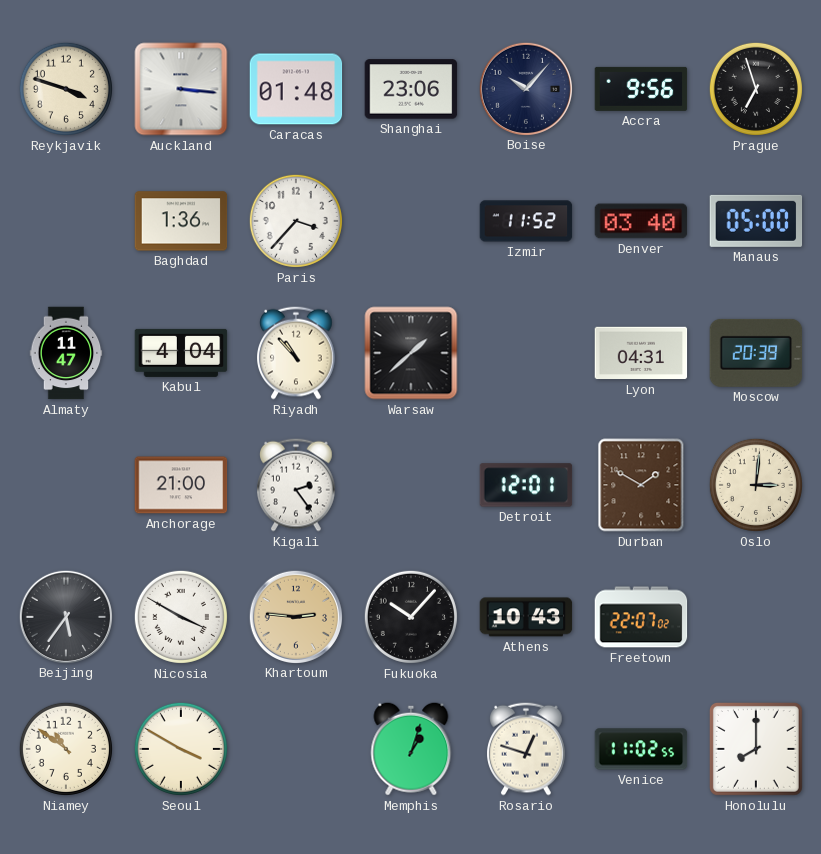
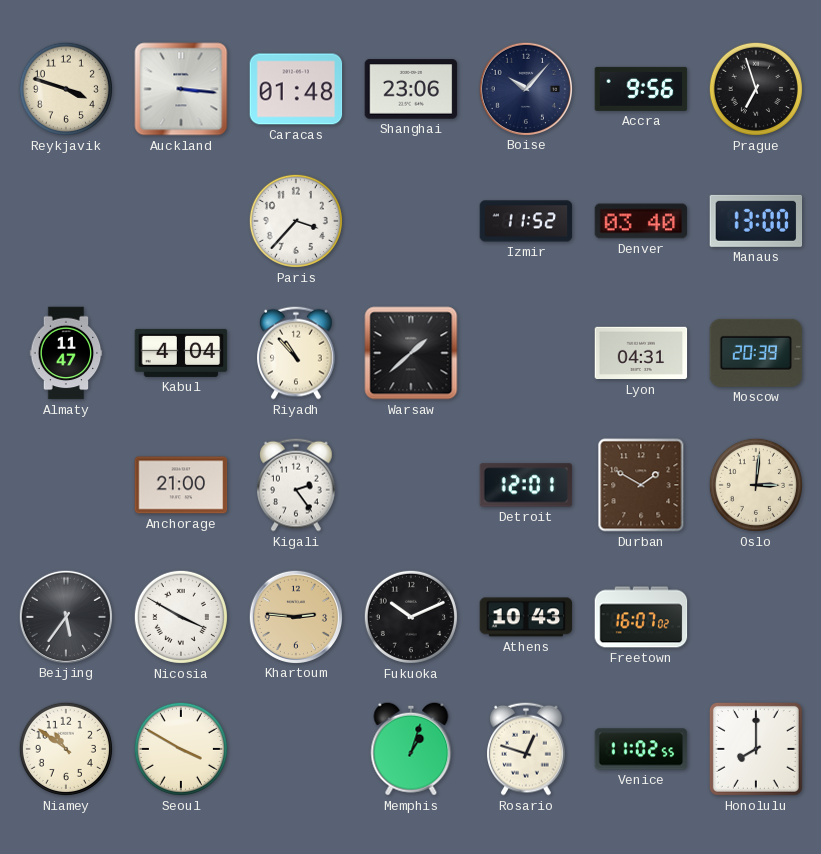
Baghdad: 1:36 -> none (181, 221)
Manaus: 05:00 -> 13:00 (756, 221)
Fukuoka: 10:07 -> 10:11 (411, 617)
Freetown: 22:07 -> 16:07 (641, 617)
